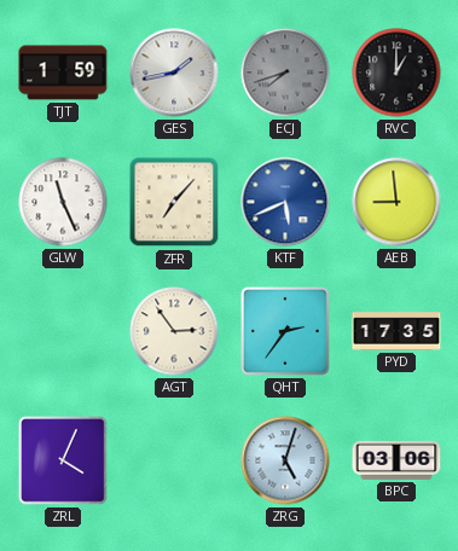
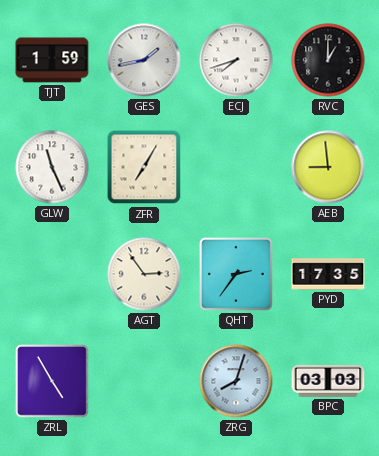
ECJ dial: grey -> white (236, 60)
ZFR: 7:07 -> 7:05 (144, 167)
KTF: 5:41 -> none (285, 202)
ZRL: 4:04 -> 4:55 (53, 382)
ZRG: 5:03 -> 8:03 (236, 381)
BPC: 03:06 -> 03:03 (328, 381)
